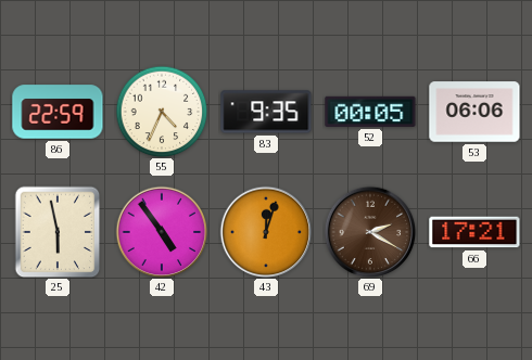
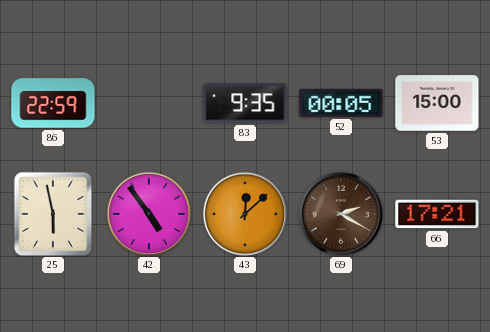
55: 4:34 -> none (162, 112)
53: 06:06 -> 15:00 (437, 103)
43: 12:03 -> 12:08 (245, 214)
